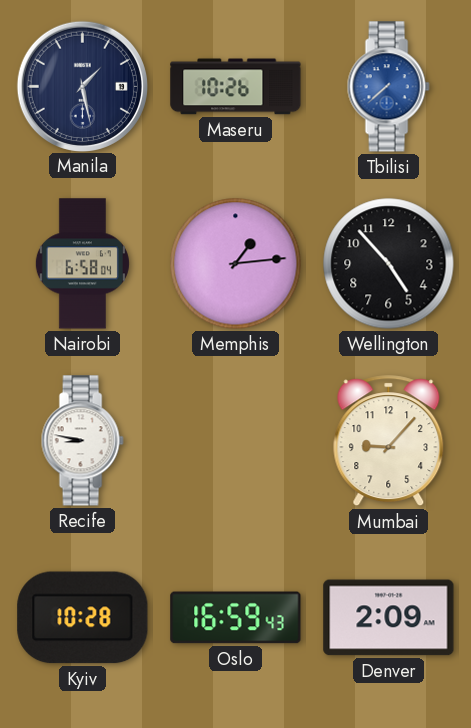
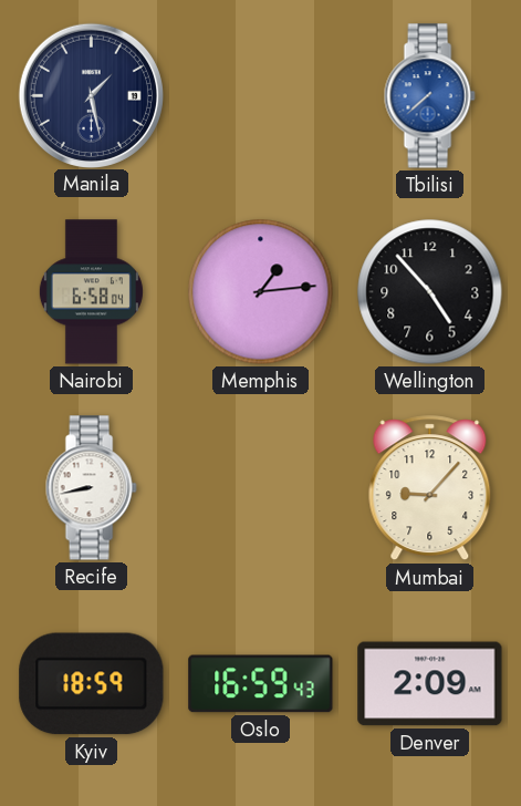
Maseru: 10:26 -> none (236, 87)
Recife: 8:47 -> 8:43 (91, 488)
Kyiv: 10:28 -> 18:59 (92, 684)
